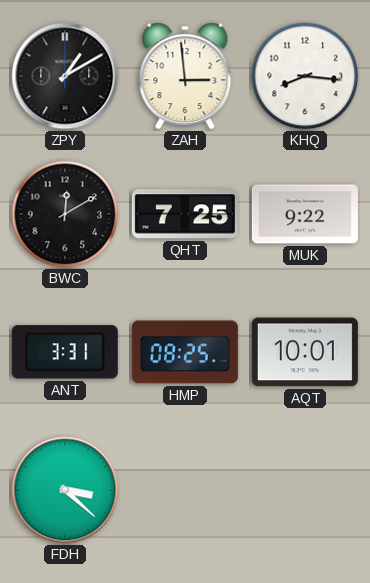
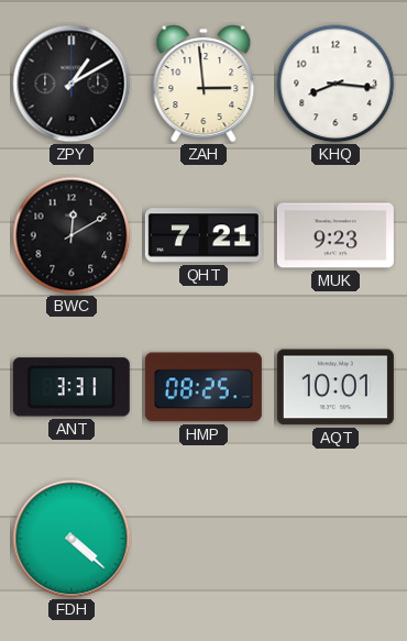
QHT: 7:25 -> 7:21 (204, 235)
MUK: 9:22 -> 9:23 (335, 235)
FDH: 3:22 -> 4:22 (71, 539)
